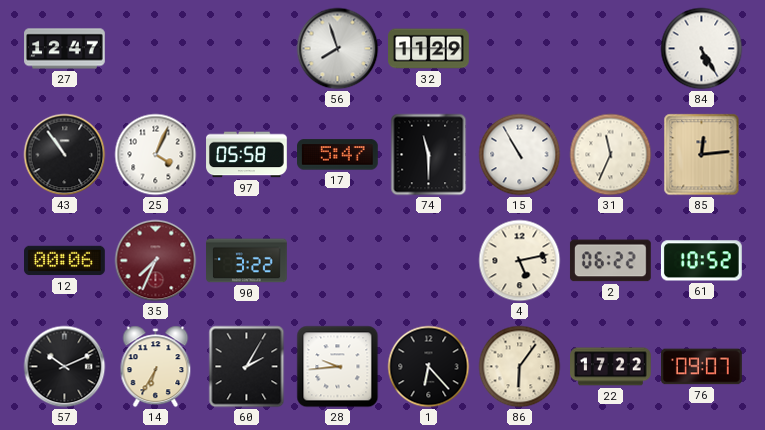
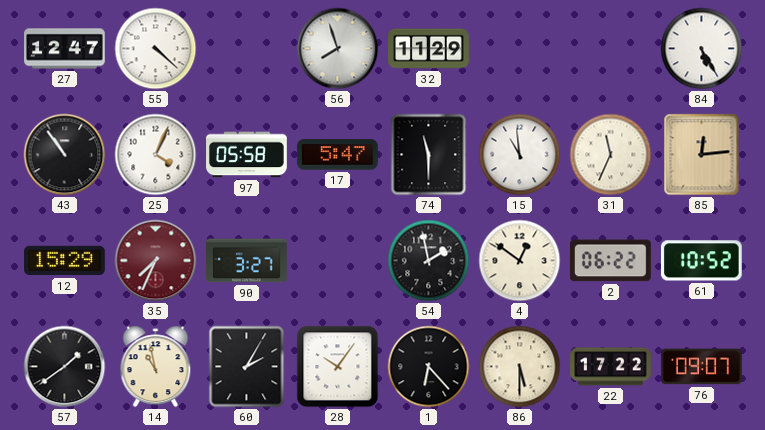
55: none -> 4:22 (156, 49)
15: 10:55 -> 10:59 (520, 155)
12: 00:06 -> 15:29 (65, 261)
90: 3:22 -> 3:27 (247, 261)
54: none -> 1:58 (429, 261)
4: 5:13 -> 12:51 (520, 261)
57: 10:11 -> 1:39 (65, 367)
14: 6:35 -> 10:58 (156, 367)
28: 9:44 -> 10:06 (338, 367)
86: 6:06 -> 5:30 (520, 367)
